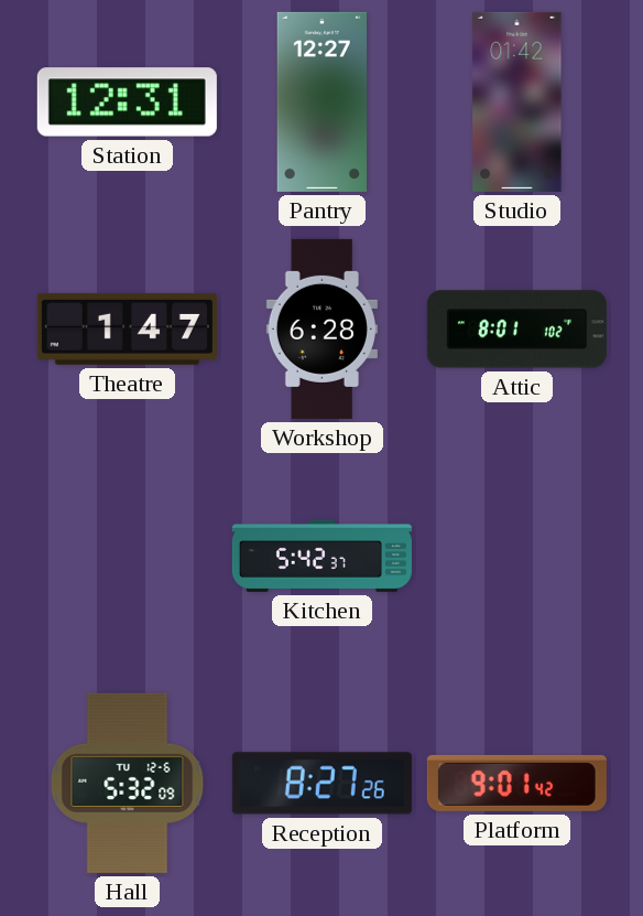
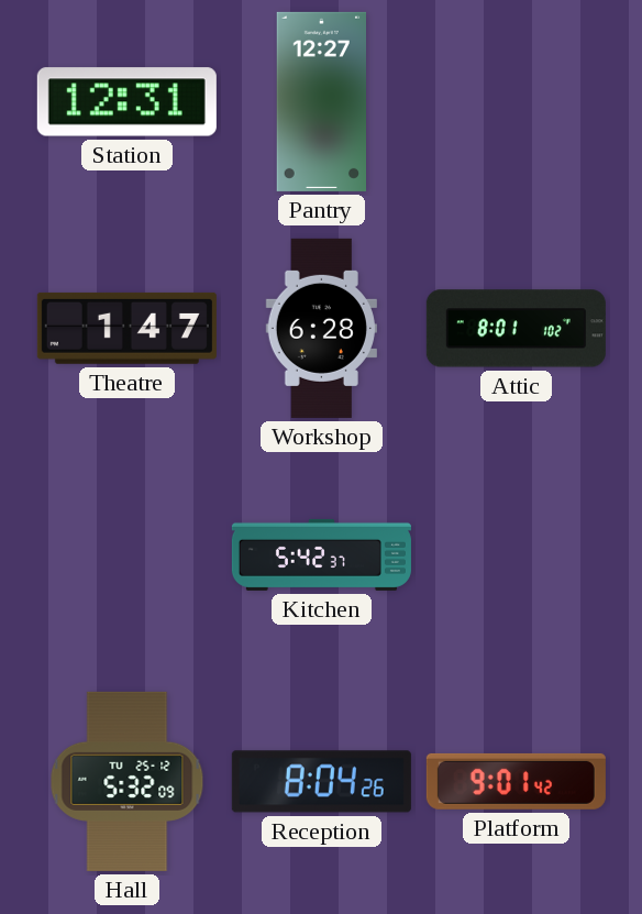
Studio: 01:42 -> none (517, 101)
Hall date: TU 12-6 -> TU 25-12 (128, 781)
Reception: 8:27 -> 8:04 (321, 782)
